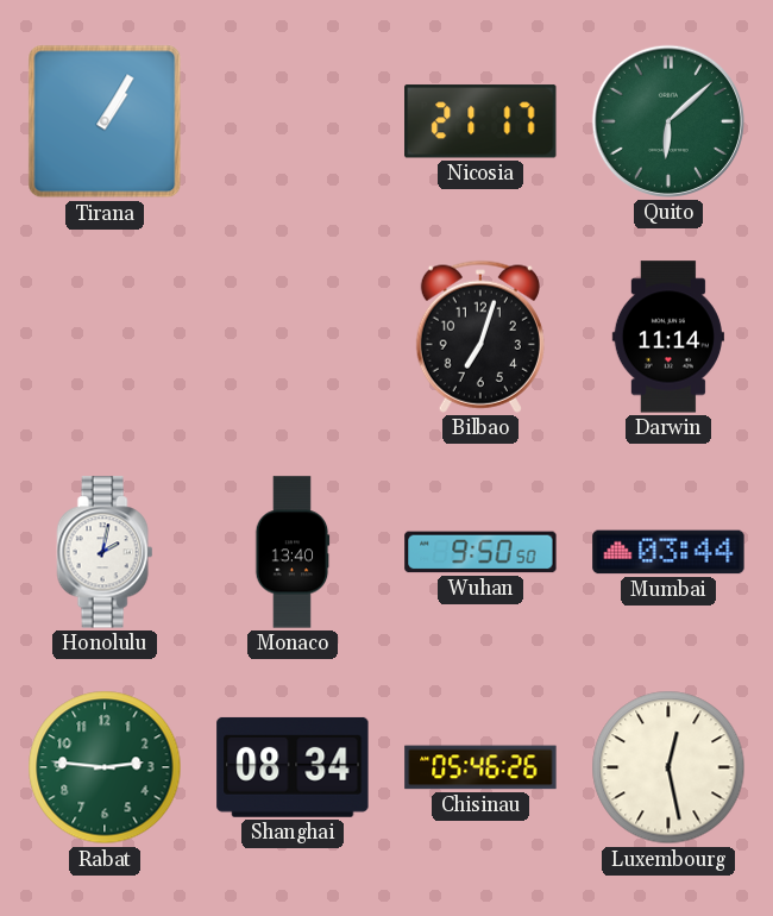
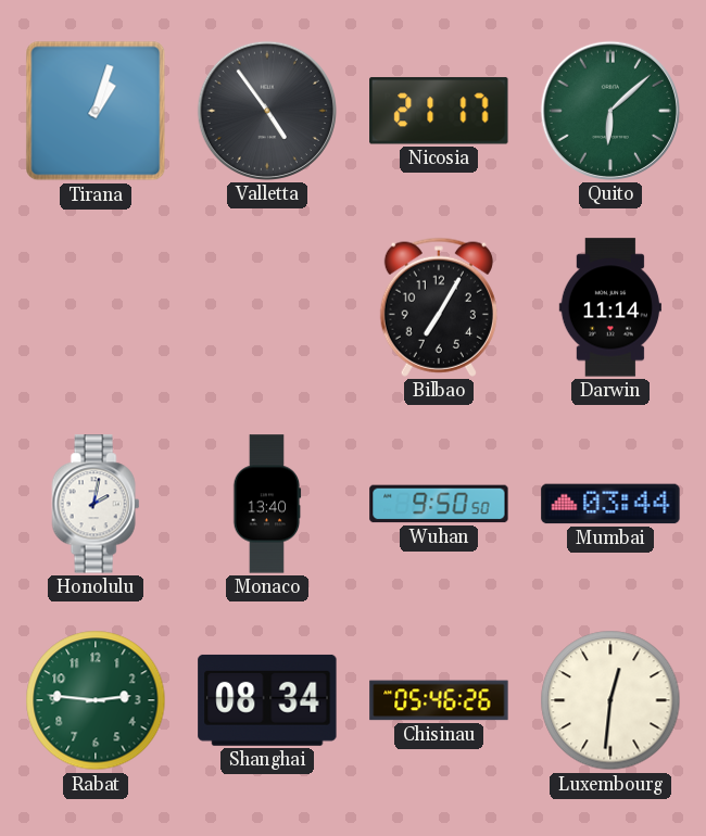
Tirana: 1:05 -> 1:03 (96, 111)
Valletta: none -> 4:54 (267, 111)
Bilbao: 7:03 -> 7:05 (439, 307)
Luxembourg: 12:28 -> 12:31 (610, 700)
